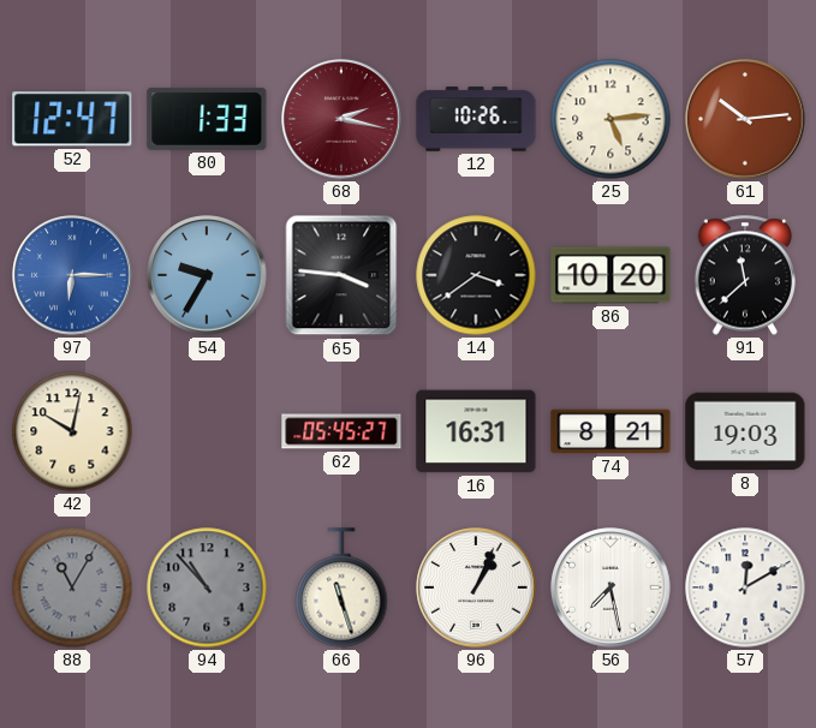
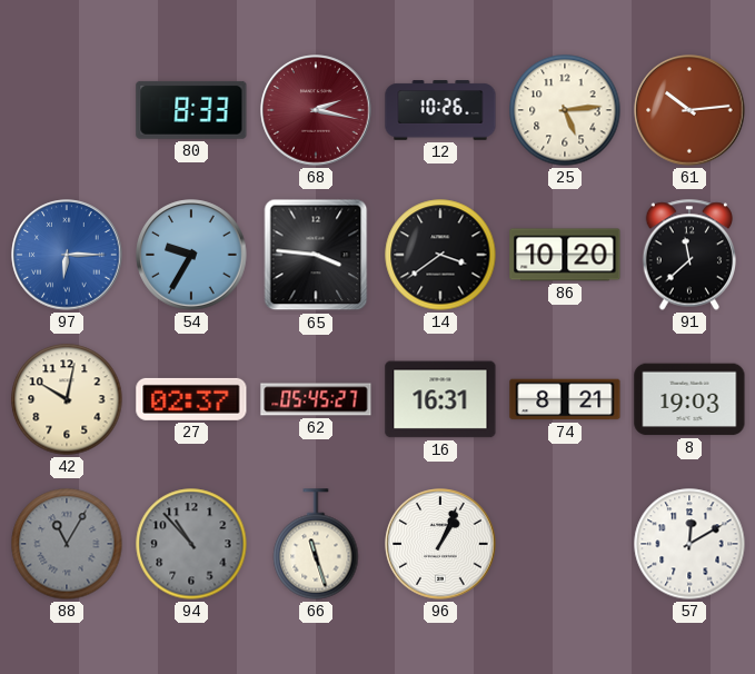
52: 12:47 -> none (72, 119)
80: 1:33 -> 8:33 (191, 110)
27: none -> 02:37 (191, 399)
56: 7:28 -> none (610, 587)
